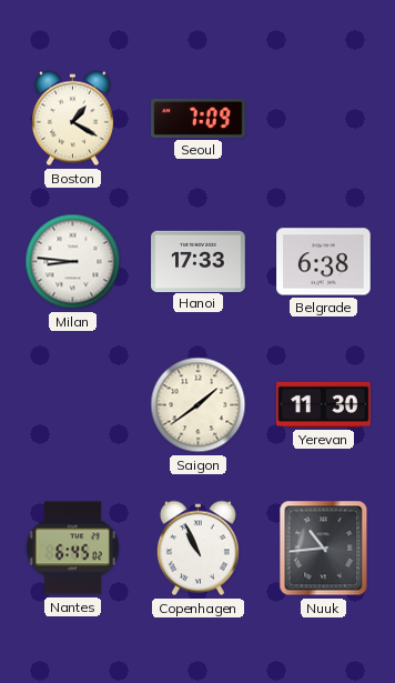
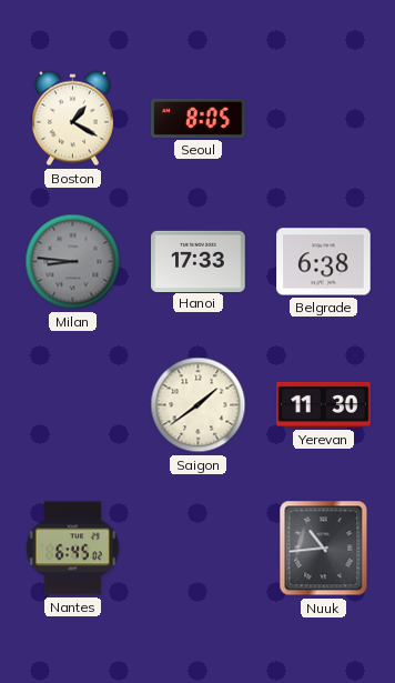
Seoul: 7:09 -> 8:05 (199, 118)
Milan dial: white -> grey (73, 262)
Copenhagen: 10:56 -> none (197, 549)
